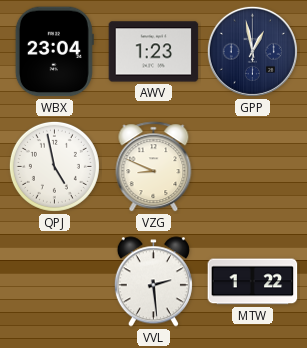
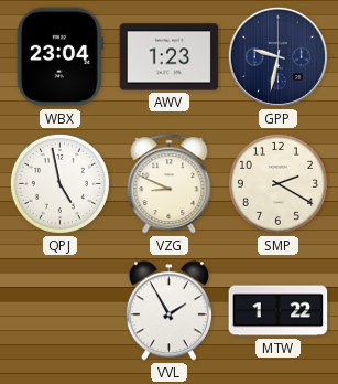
GPP: 12:58 -> 9:32 (277, 56)
SMP: none -> 2:20 (277, 183)
VVL: 2:29 -> 1:55 (168, 311)
